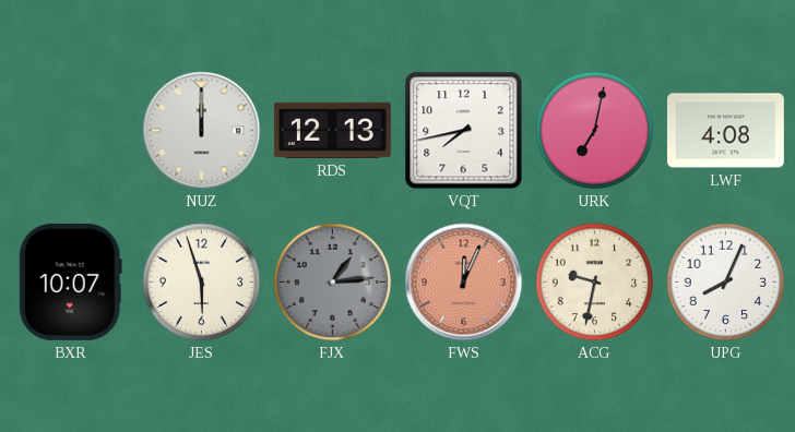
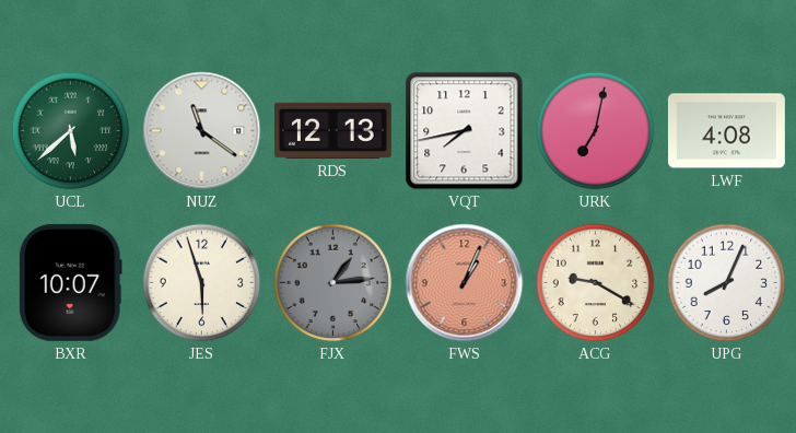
UCL: none -> 5:38 (71, 131)
NUZ: 12:00 -> 11:21 (202, 131)
FWS: 12:04 -> 1:04 (465, 283)
ACG: 9:32 -> 9:20 (596, 283)
